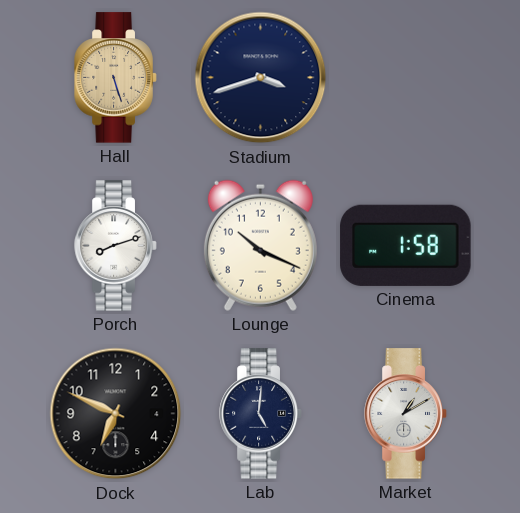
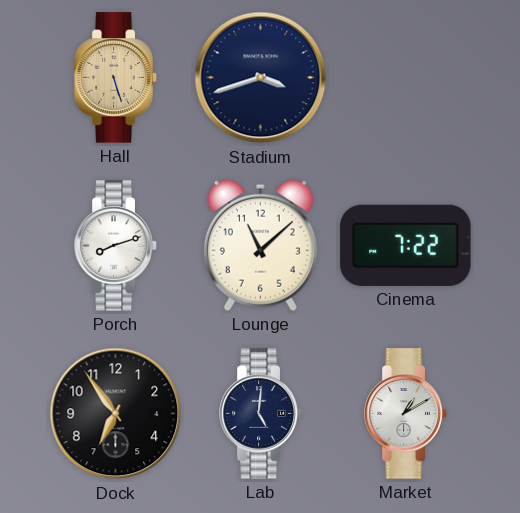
Lounge: 10:19 -> 11:08 (260, 245)
Cinema: 1:58 -> 7:22 (406, 245)
Dock: 6:49 -> 6:54 (116, 414)
